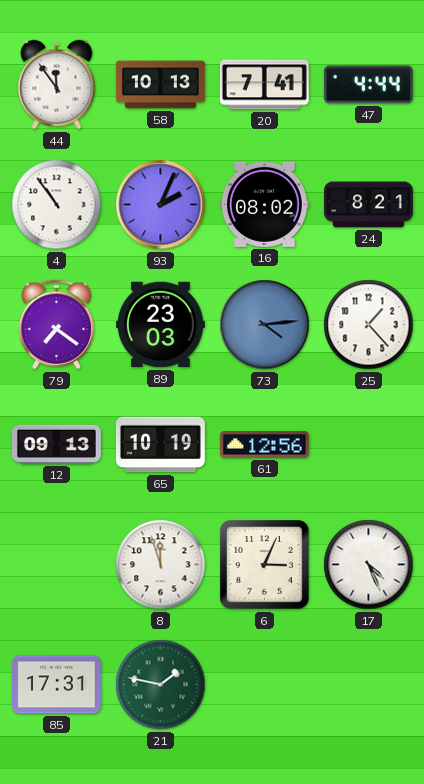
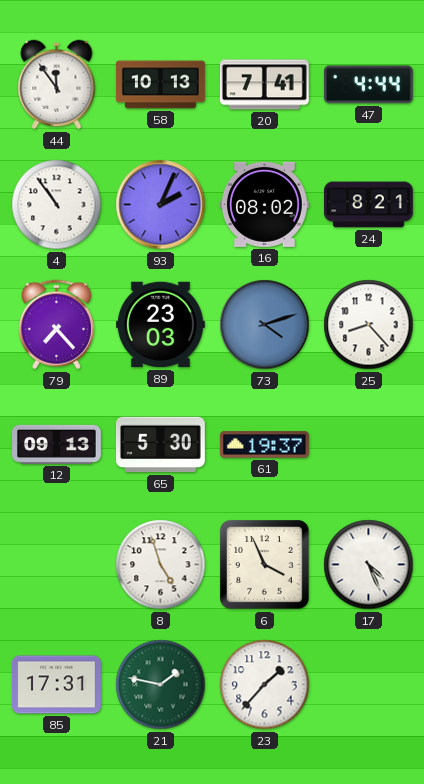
79: 7:21 -> 7:23 (56, 325)
73: 4:14 -> 4:12 (265, 325)
25: 1:23 -> 8:23 (369, 325)
65: 10:19 -> 5:30 (160, 445)
61: 12:56 -> 19:37 (264, 445)
8: 11:57 -> 4:57 (161, 565)
6: 3:04 -> 3:56 (265, 565)
23: none -> 1:37 (265, 685)
